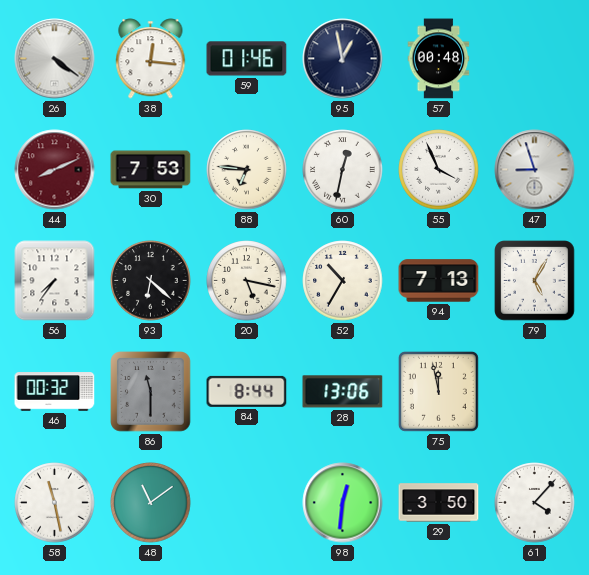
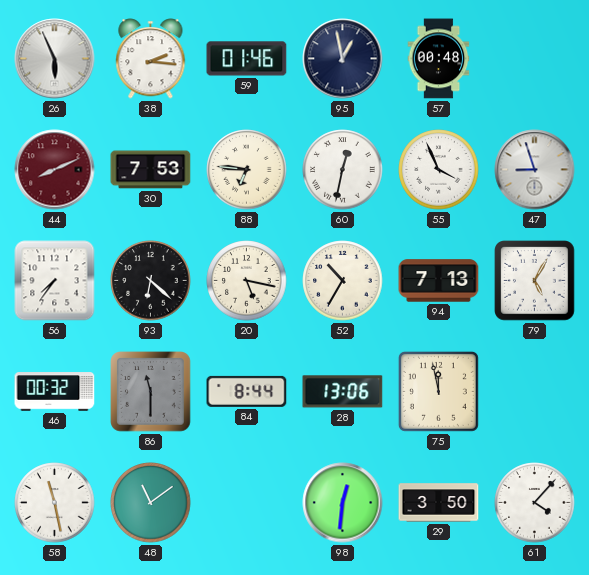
26: 4:21 -> 5:56 (55, 59)
38: 12:16 -> 2:16 (151, 59)
